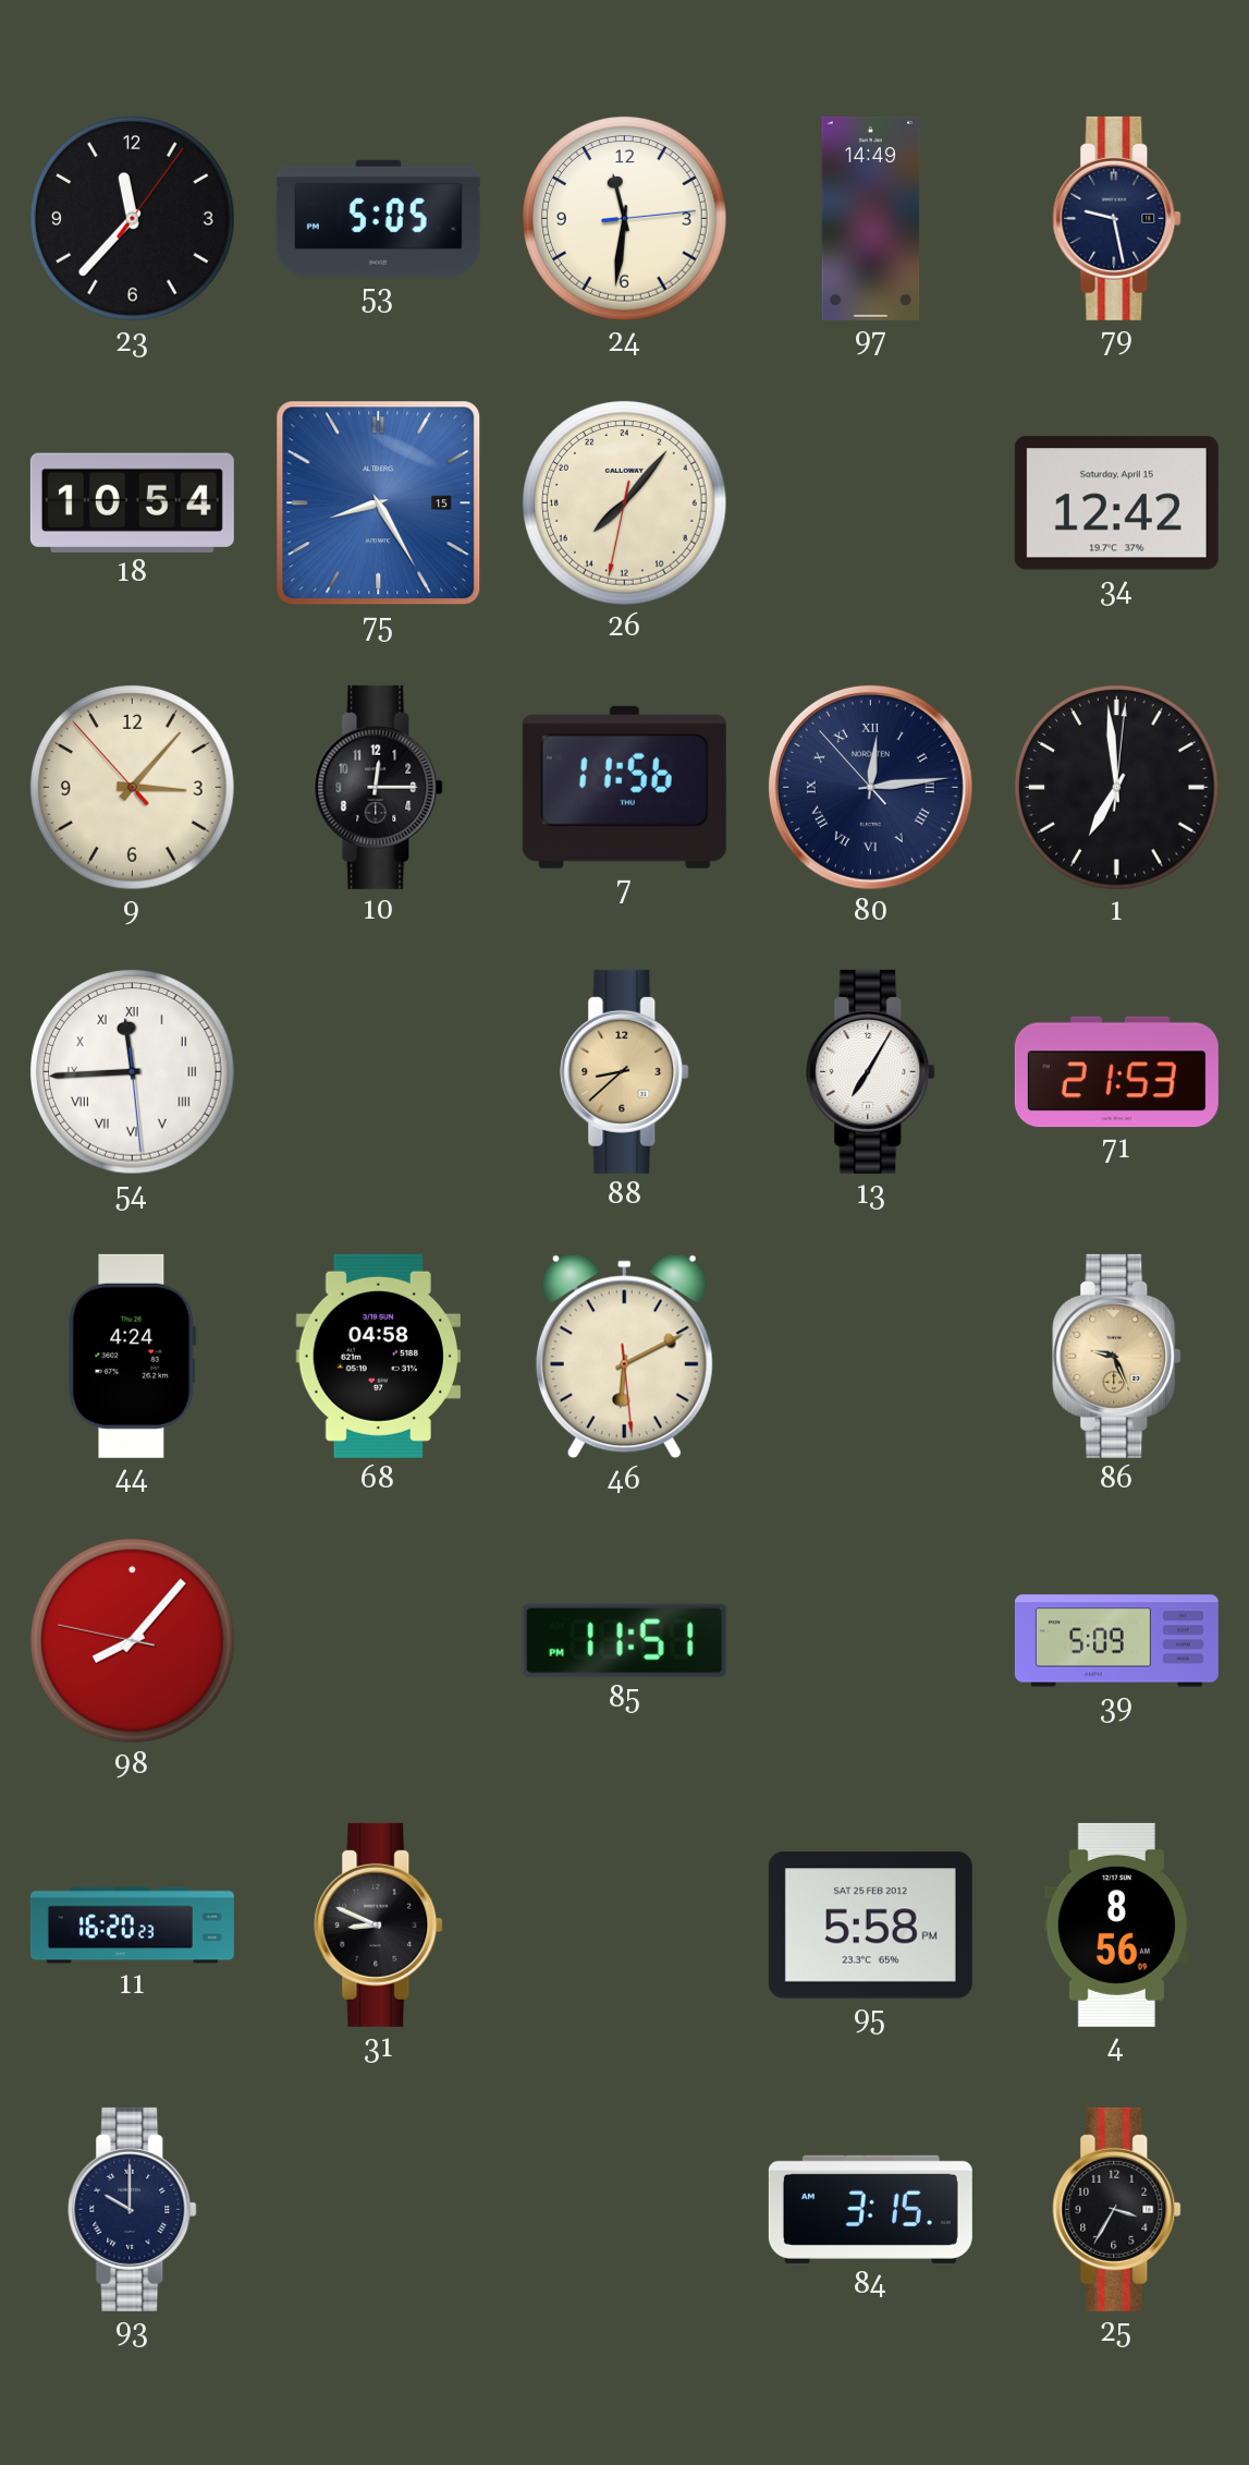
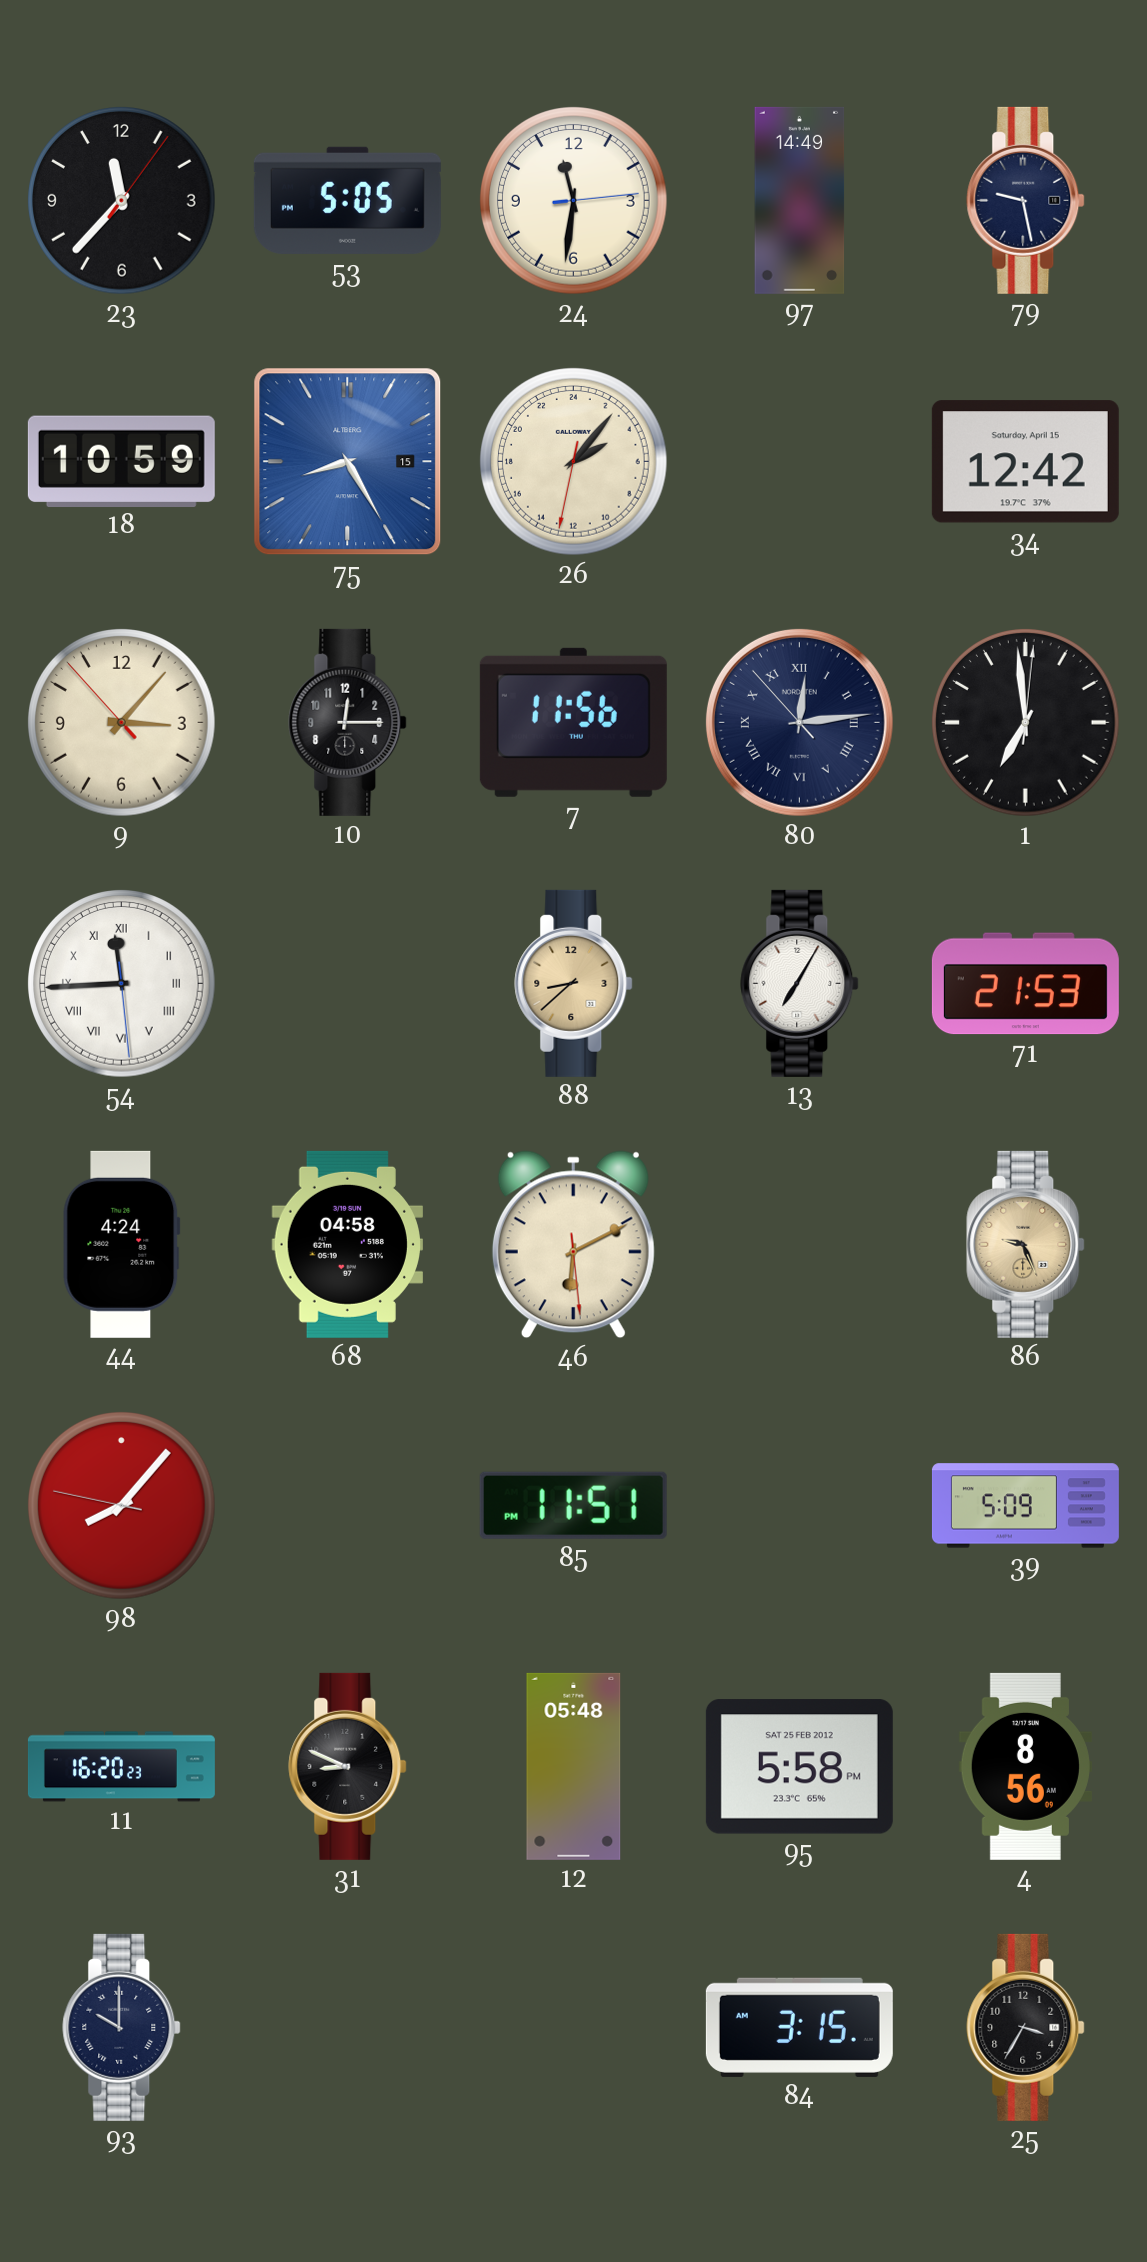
18: 10:54 -> 10:59 (121, 461)
26: 15:06 -> 4:06 (574, 462)
12: none -> 05:48 (574, 1766)
